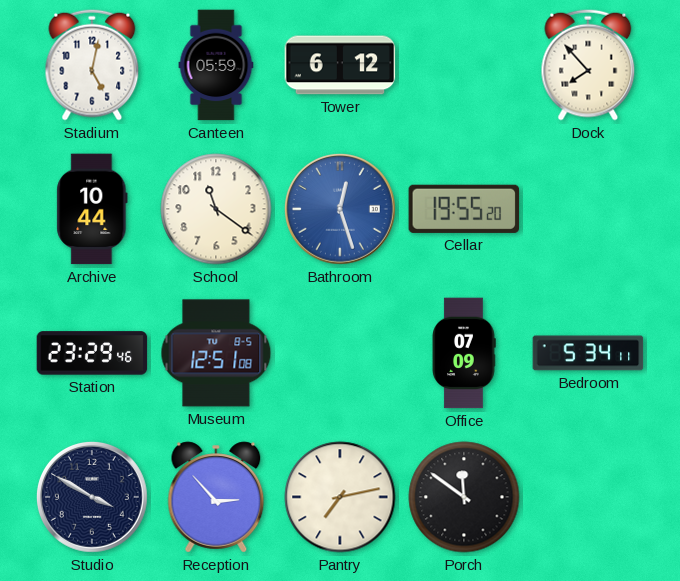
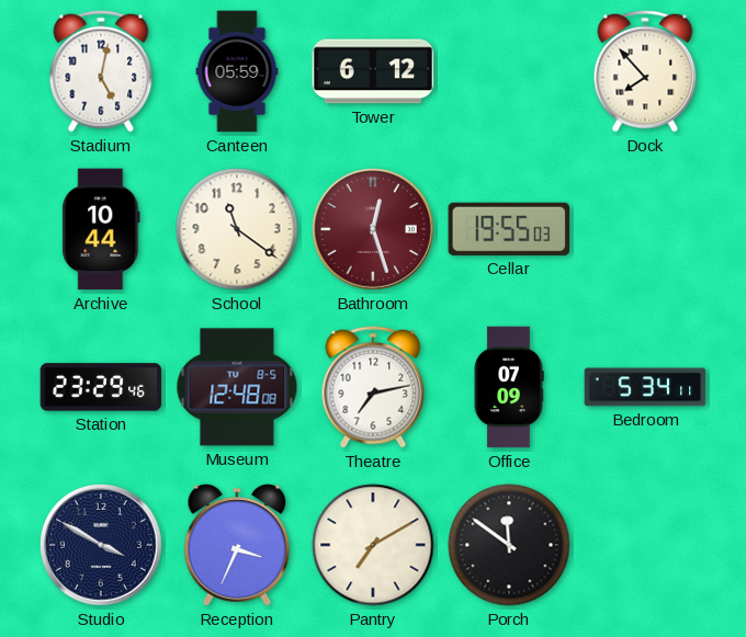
Bathroom dial: blue -> burgundy (374, 230)
Cellar: 19:55:20 -> 19:55:03 (509, 229)
Museum: 12:51 -> 12:48 (237, 387)
Theatre: none -> 7:13 (373, 387)
Reception: 2:53 -> 3:34 (237, 545)
Pantry: 7:13 -> 7:10 (373, 545)
